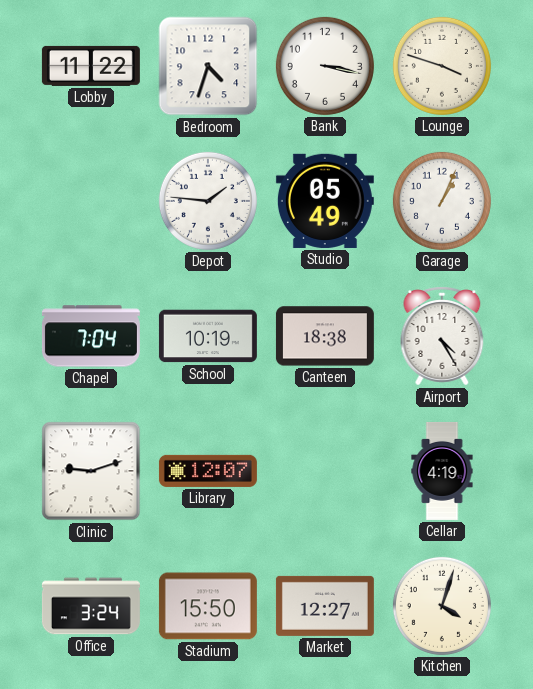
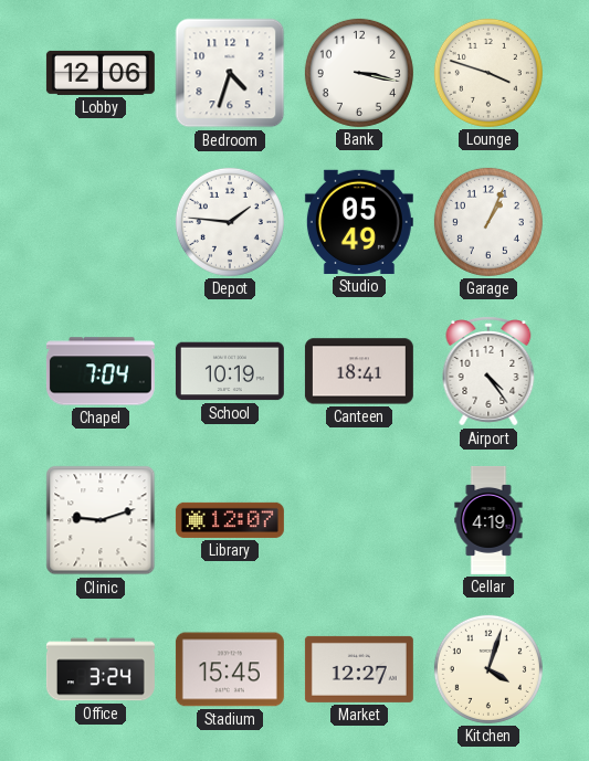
Lobby: 11:22 -> 12:06 (101, 73)
Canteen: 18:38 -> 18:41 (359, 371)
Airport: 4:25 -> 4:24 (488, 371)
Stadium: 15:50 -> 15:45 (230, 669)
